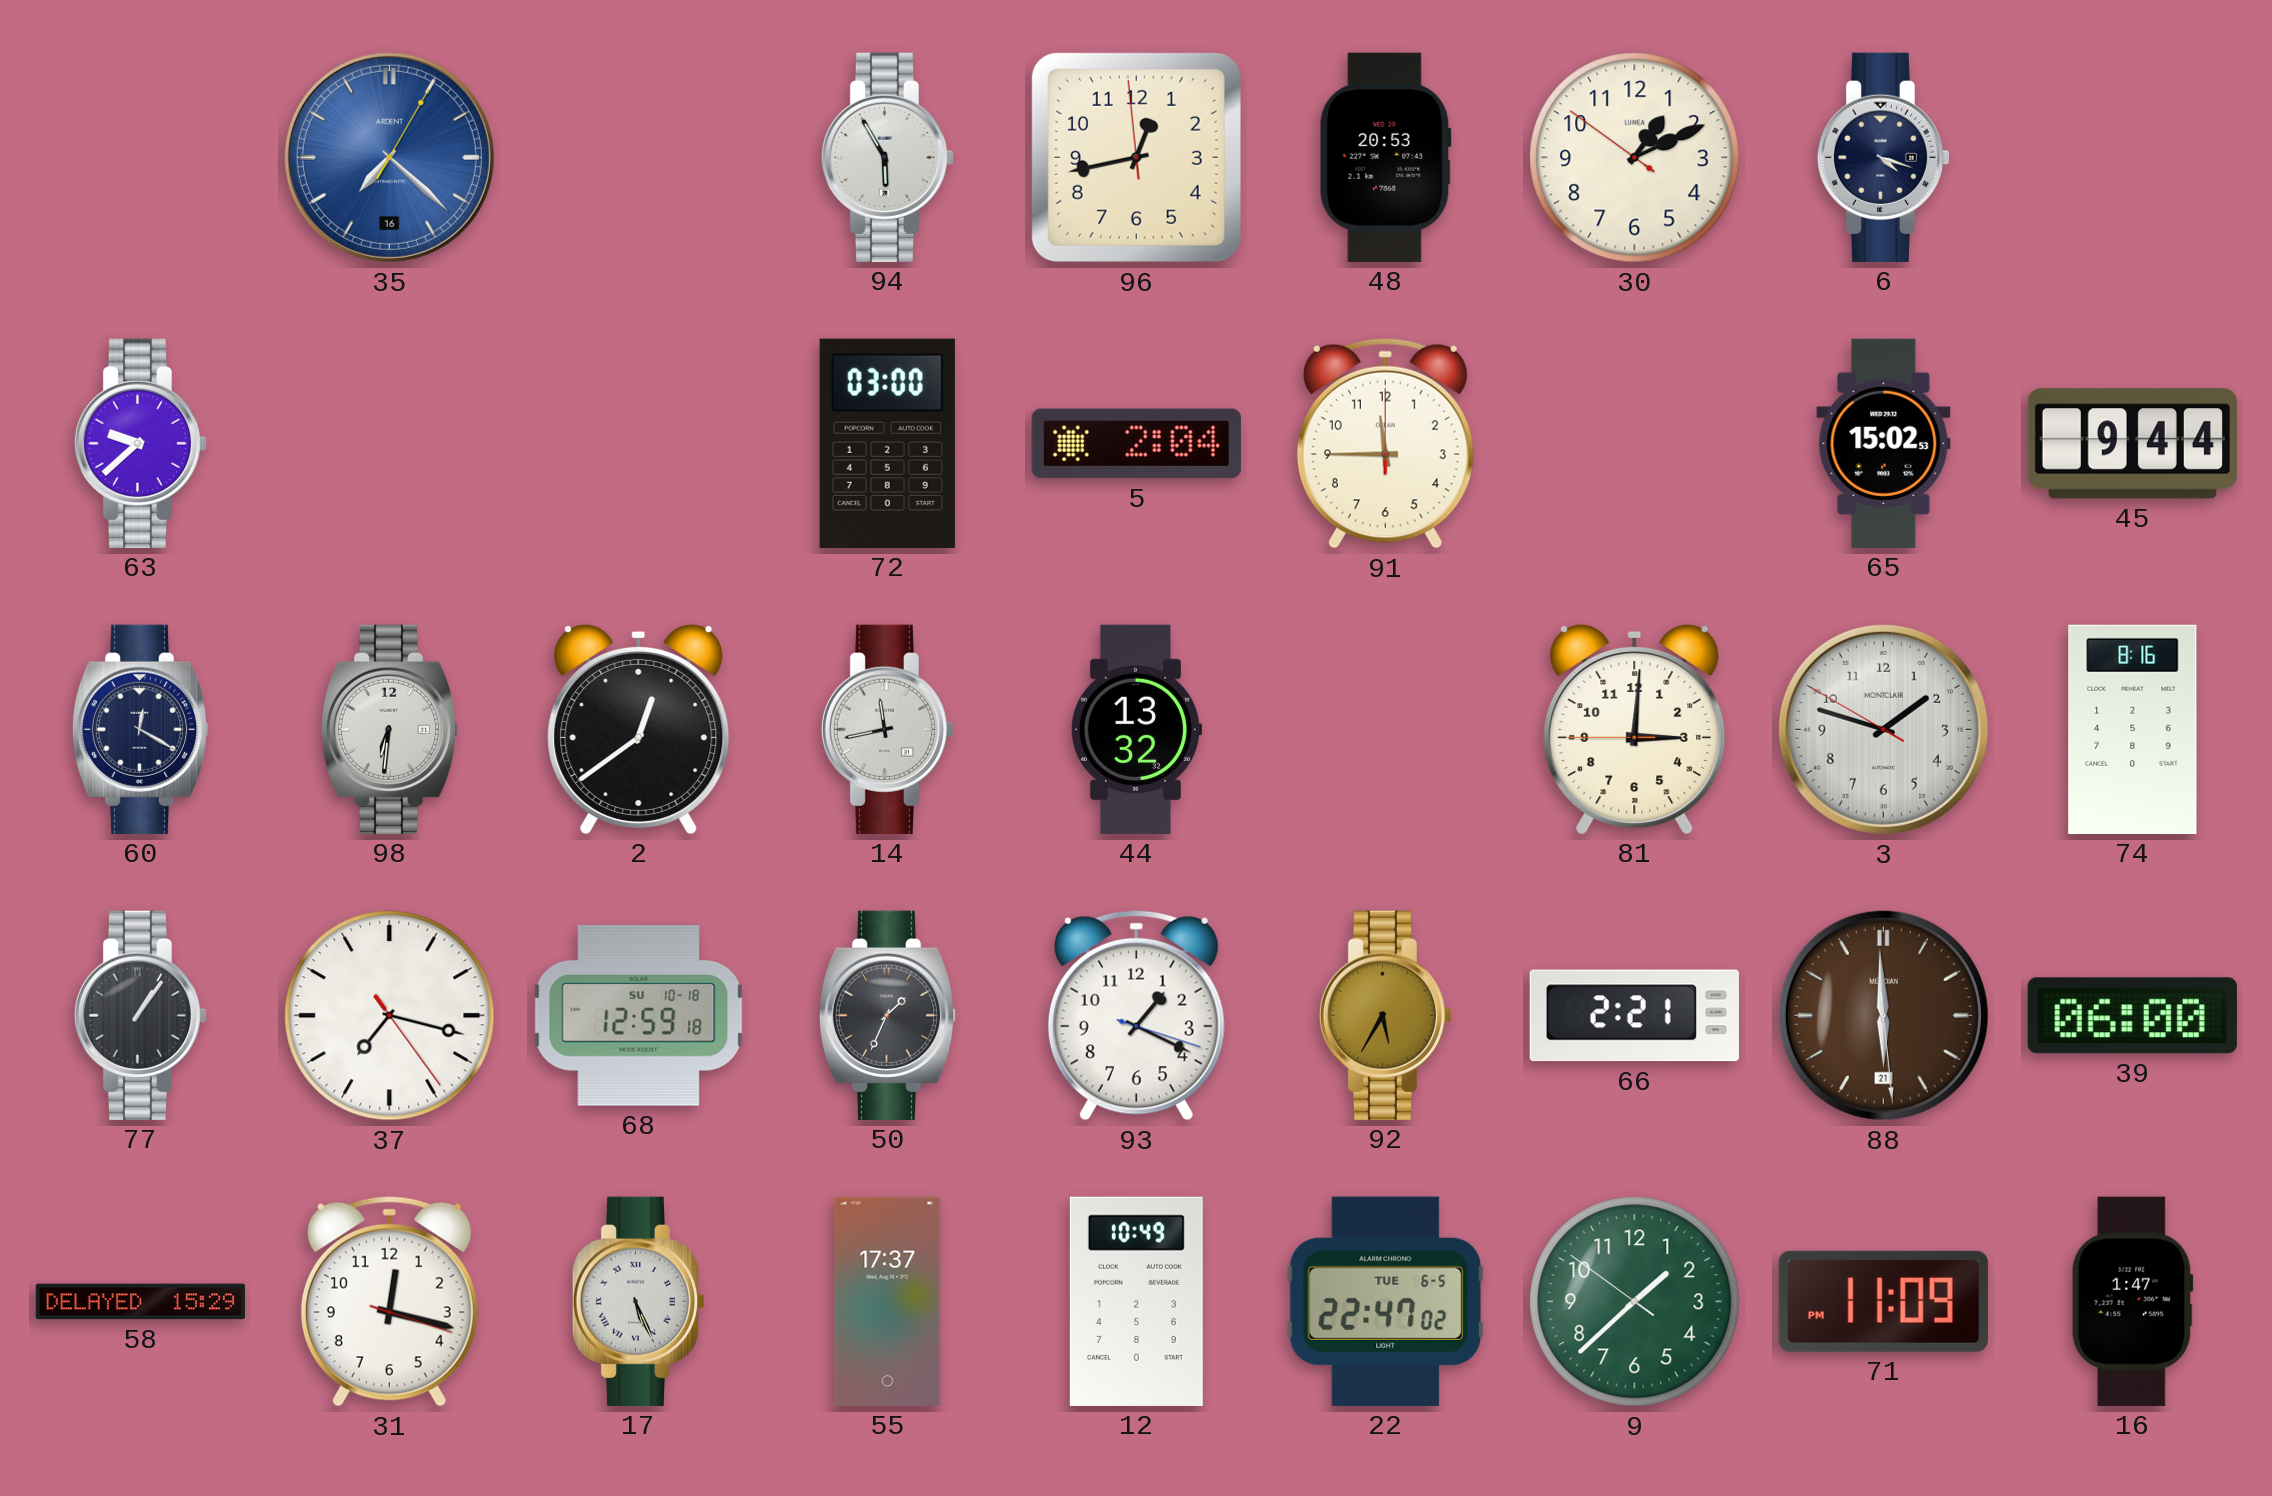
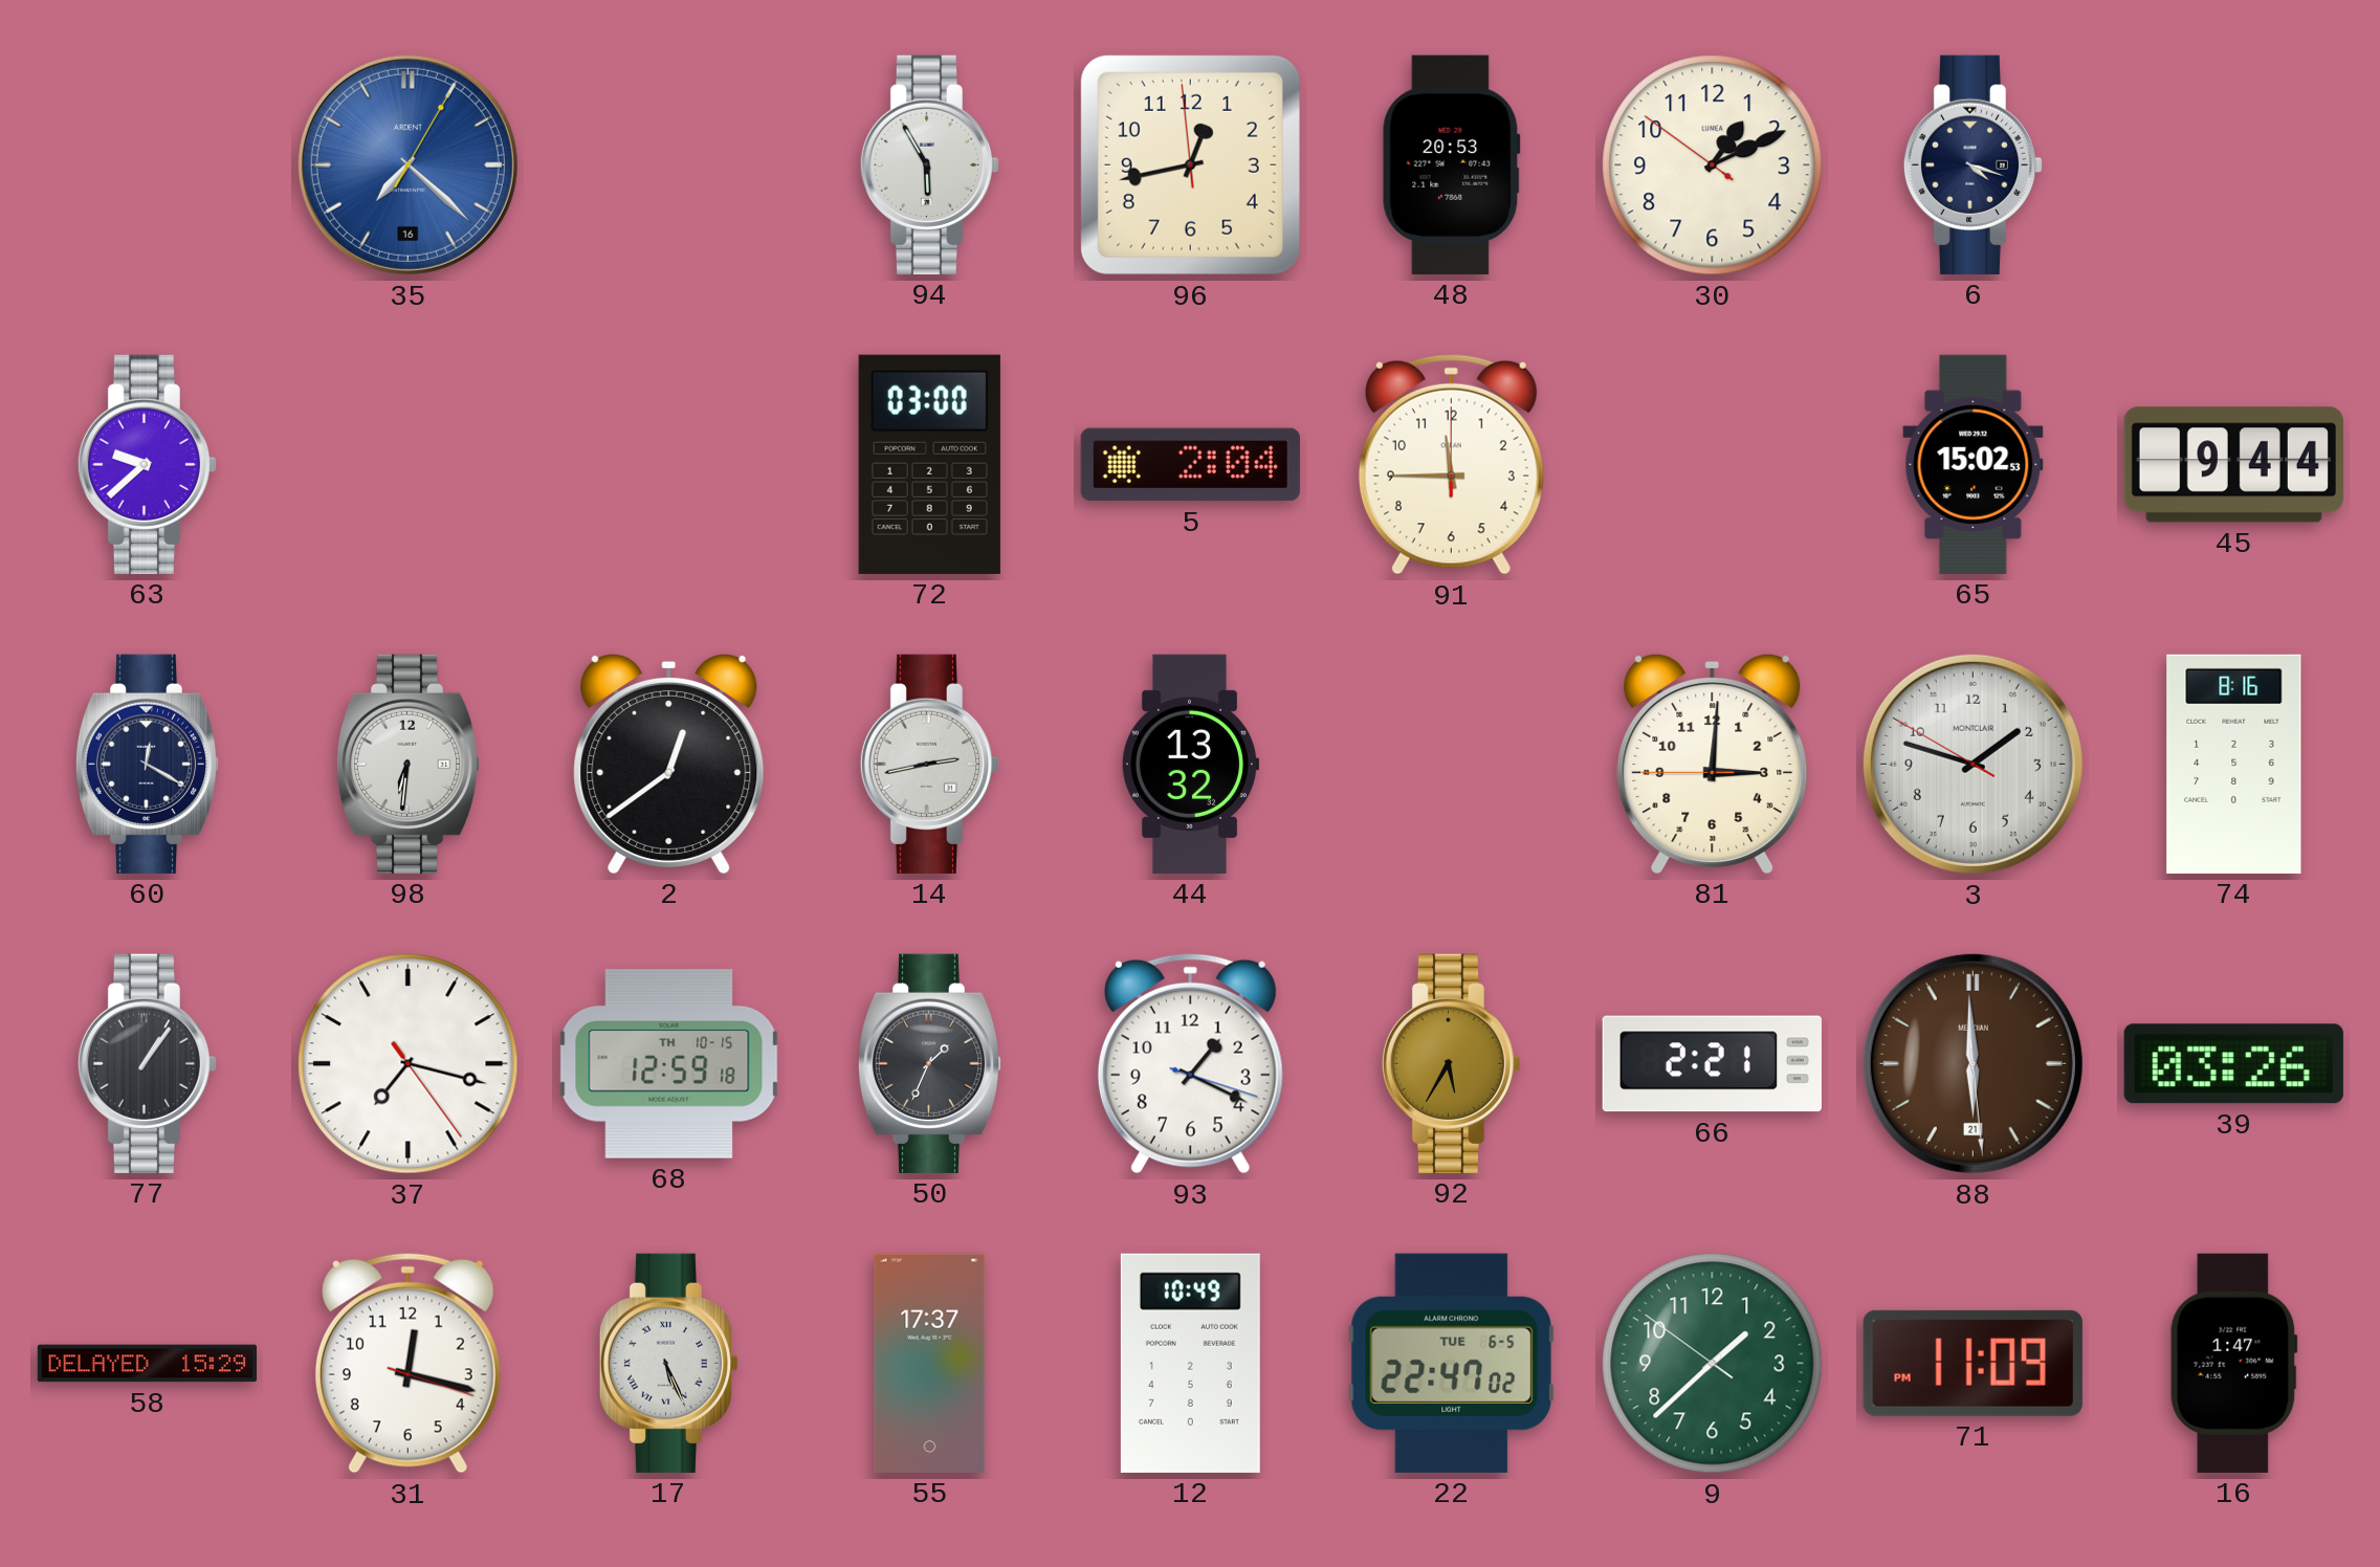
14: 11:43 -> 2:43 (930, 764)
68 date: SU 10-18 -> TH 10-15 (669, 1064)
39: 06:00 -> 03:26 (2233, 1064)
